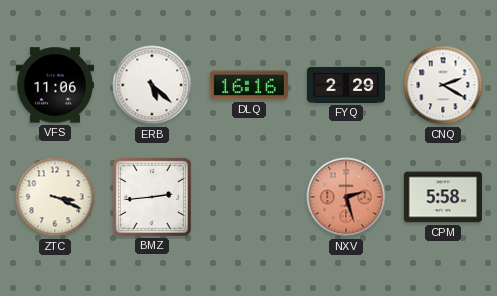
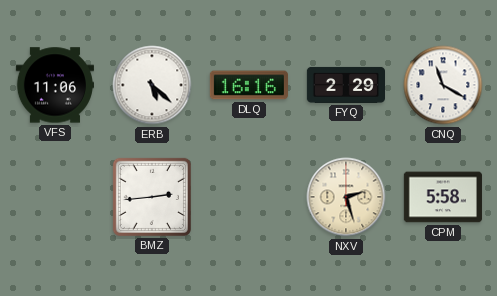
CNQ: 2:20 -> 11:20 (443, 85)
ZTC: 3:19 -> none (55, 197)
NXV dial: salmon -> cream (346, 197)
